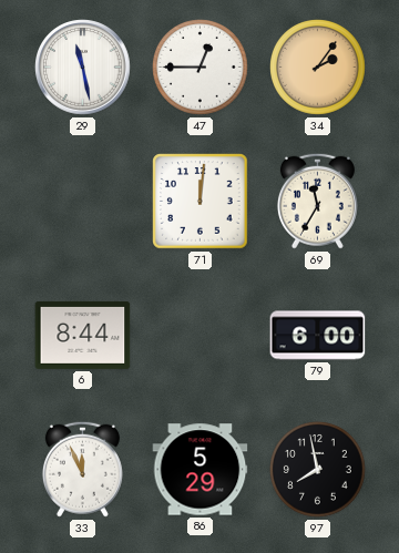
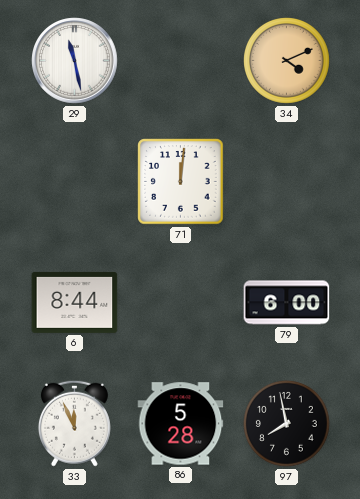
47: 12:45 -> none (201, 68)
34: 2:06 -> 4:11 (287, 61)
69: 11:35 -> none (317, 201)
86: 5:29 -> 5:28 (181, 424)
